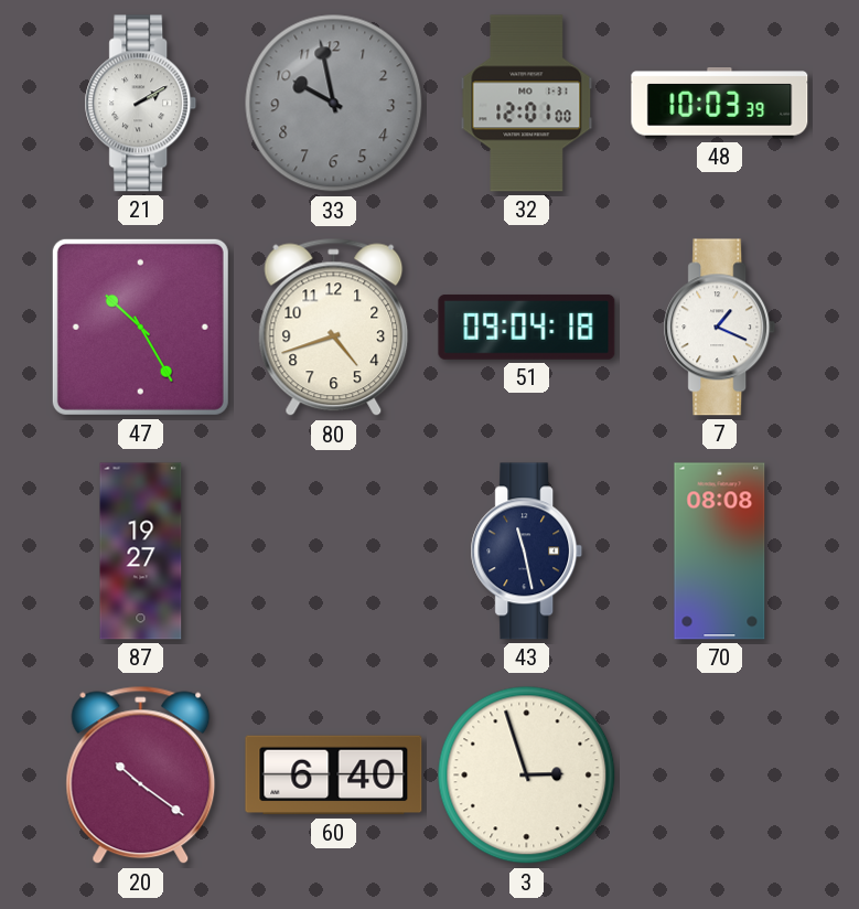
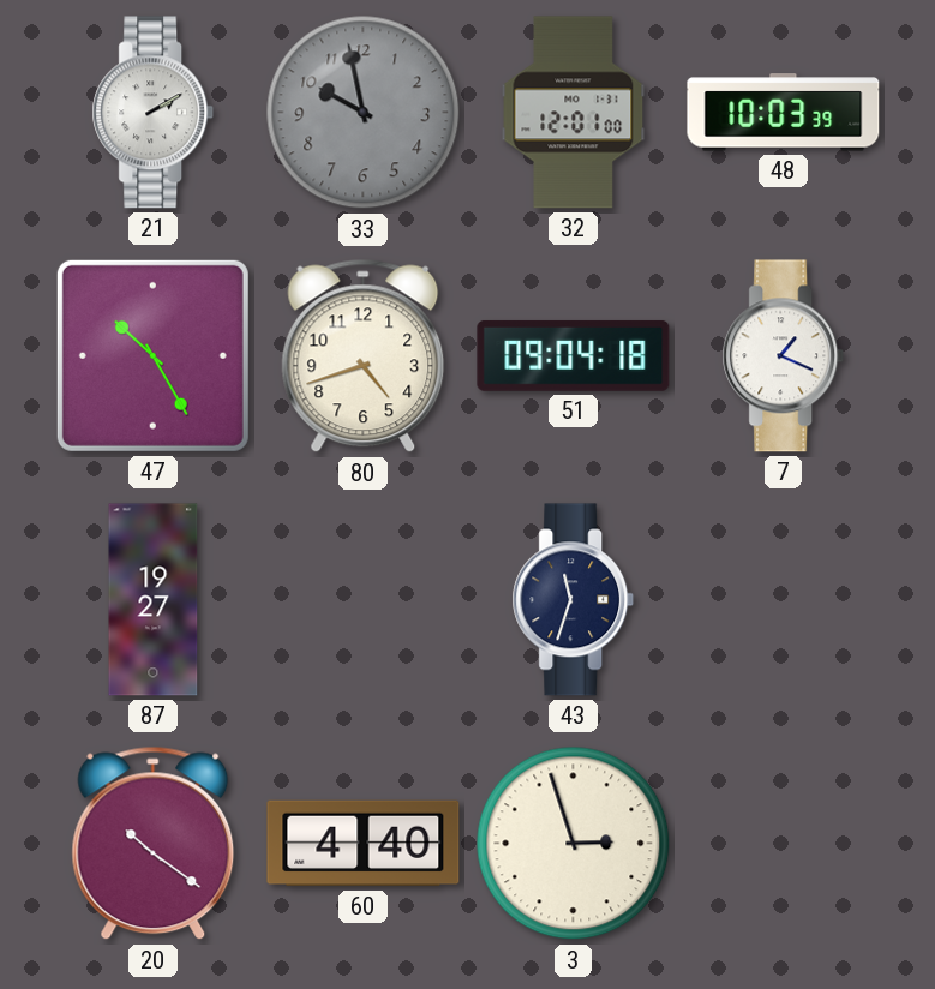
43: 11:28 -> 11:33 (574, 600)
70: 08:08 -> none (720, 552)
60: 6:40 -> 4:40 (364, 844)
